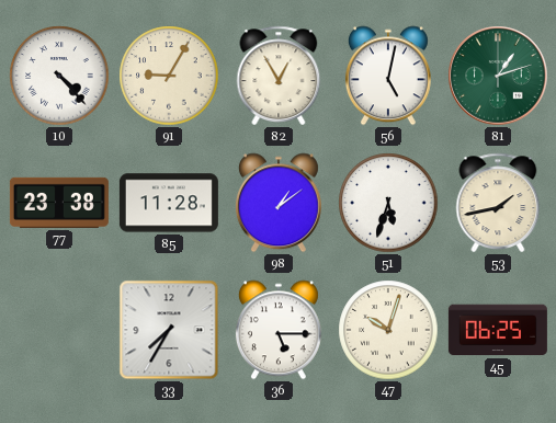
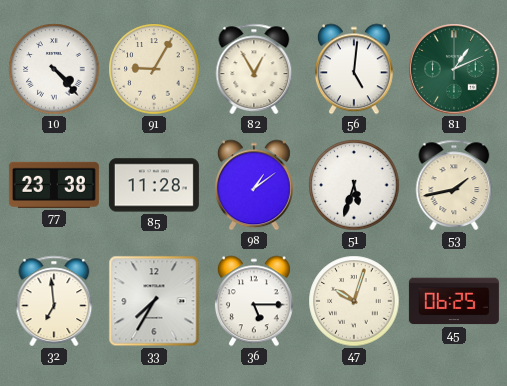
56: 5:02 -> 5:01 (354, 69)
81: 1:12 -> 1:11 (454, 69)
32: none -> 6:59 (54, 301)
